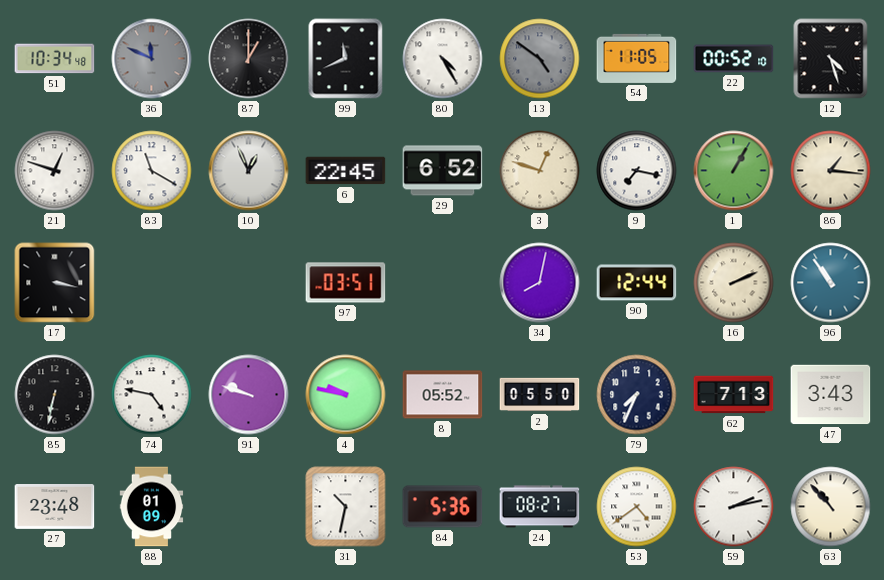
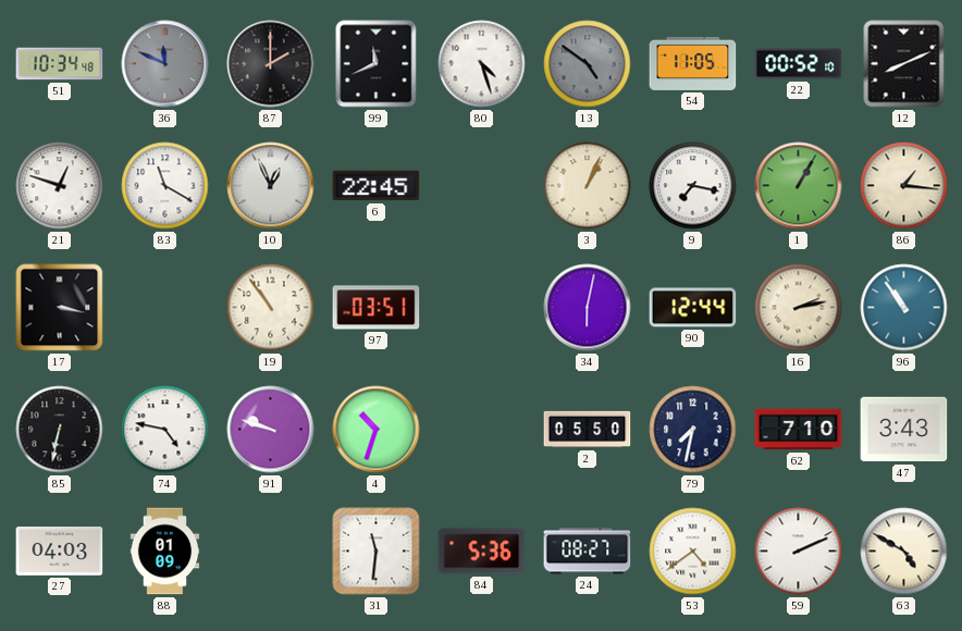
87: 1:00 -> 2:00 (271, 64)
80: 4:25 -> 4:27 (482, 64)
12: 4:27 -> 8:11 (904, 64)
29: 6:52 -> none (443, 171)
3: 12:48 -> 1:04 (588, 186)
19: none -> 10:54 (271, 308)
34: 8:02 -> 6:02 (588, 308)
16: 2:11 -> 2:13 (799, 308)
4: 9:47 -> 10:33 (377, 430)
8: 05:52 -> none (443, 395)
79: 7:34 -> 7:32 (693, 430)
62: 7:13 -> 7:10 (799, 430)
27: 23:48 -> 04:03 (60, 552)
31: 10:32 -> 11:31 (377, 552)
59: 2:13 -> 2:11 (799, 552)
63: 10:53 -> 4:50 (904, 552)
